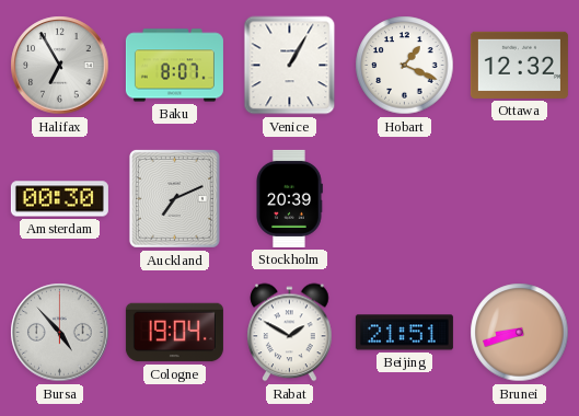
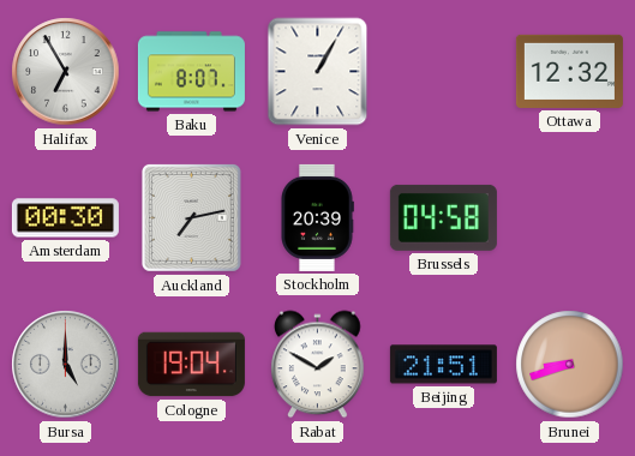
Hobart: 1:19 -> none (405, 66)
Auckland: 7:11 -> 7:13 (191, 217)
Brussels: none -> 04:58 (443, 217)
Bursa: 4:53 -> 5:00 (66, 365)
